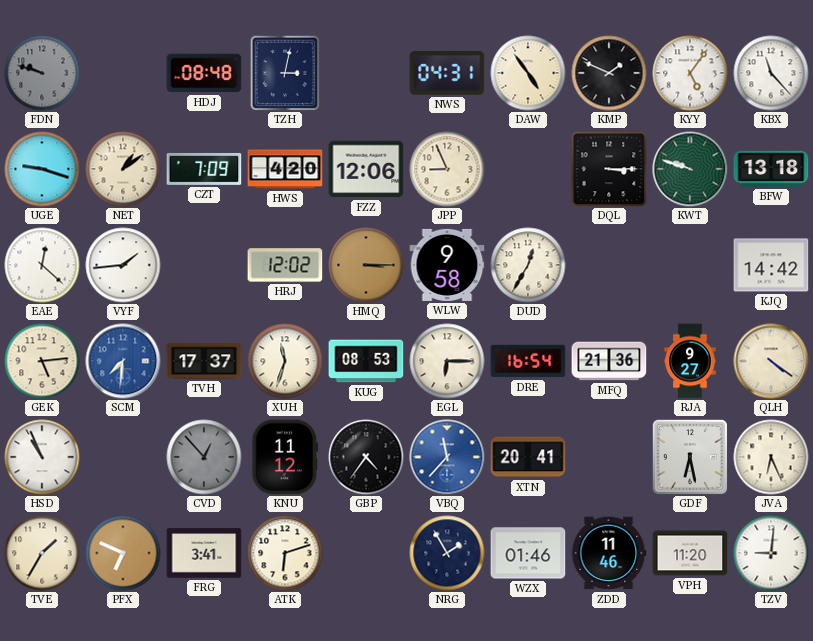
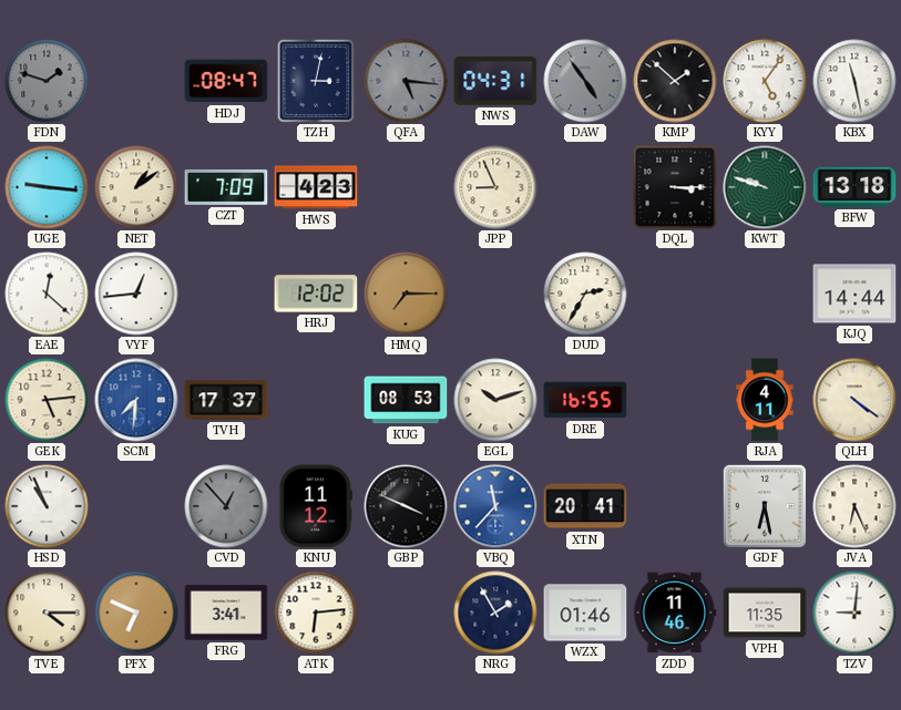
FDN: 9:48 -> 1:48 (47, 81)
HDJ: 08:48 -> 08:47 (226, 81)
QFA: none -> 5:16 (406, 81)
DAW dial: cream -> grey (585, 81)
KMP: 1:49 -> 1:52 (675, 81)
KBX: 11:23 -> 11:28 (854, 81)
UGE: 9:18 -> 9:16 (47, 187)
HWS: 4:20 -> 4:23 (316, 187)
FZZ: 12:06 -> none (366, 169)
VYF: 1:44 -> 12:44 (136, 294)
HMQ: 3:15 -> 7:15 (406, 294)
WLW: 9:58 -> none (447, 265)
DUD: 12:35 -> 2:35 (585, 294)
KJQ: 14:42 -> 14:44 (854, 294)
XUH: 11:33 -> none (285, 361)
EGL: 6:15 -> 10:12 (495, 400)
DRE: 16:54 -> 16:55 (585, 400)
MFQ: 21:36 -> none (609, 361)
RJA: 9:27 -> 4:11 (765, 400)
GBP: 4:36 -> 3:49 (406, 506)
TVE: 1:35 -> 4:15 (47, 613)
ATK: 6:12 -> 6:14 (316, 613)
VPH: 11:20 -> 11:35 (765, 613)
